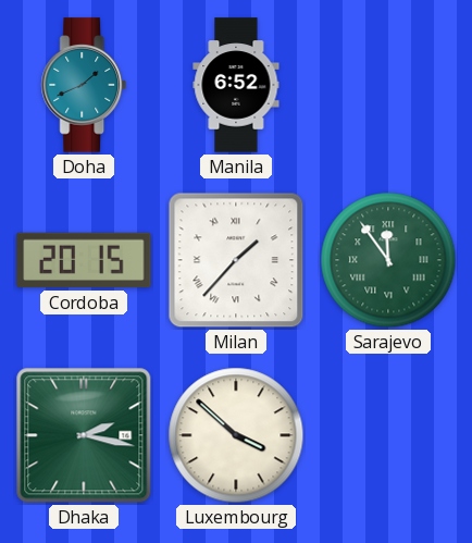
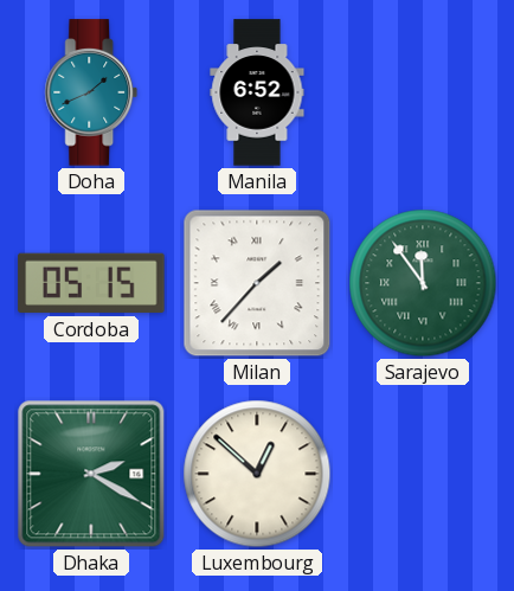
Cordoba: 20:15 -> 05:15 (91, 283)
Dhaka: 2:17 -> 2:20 (91, 474)
Luxembourg: 3:52 -> 12:52 (257, 474)
